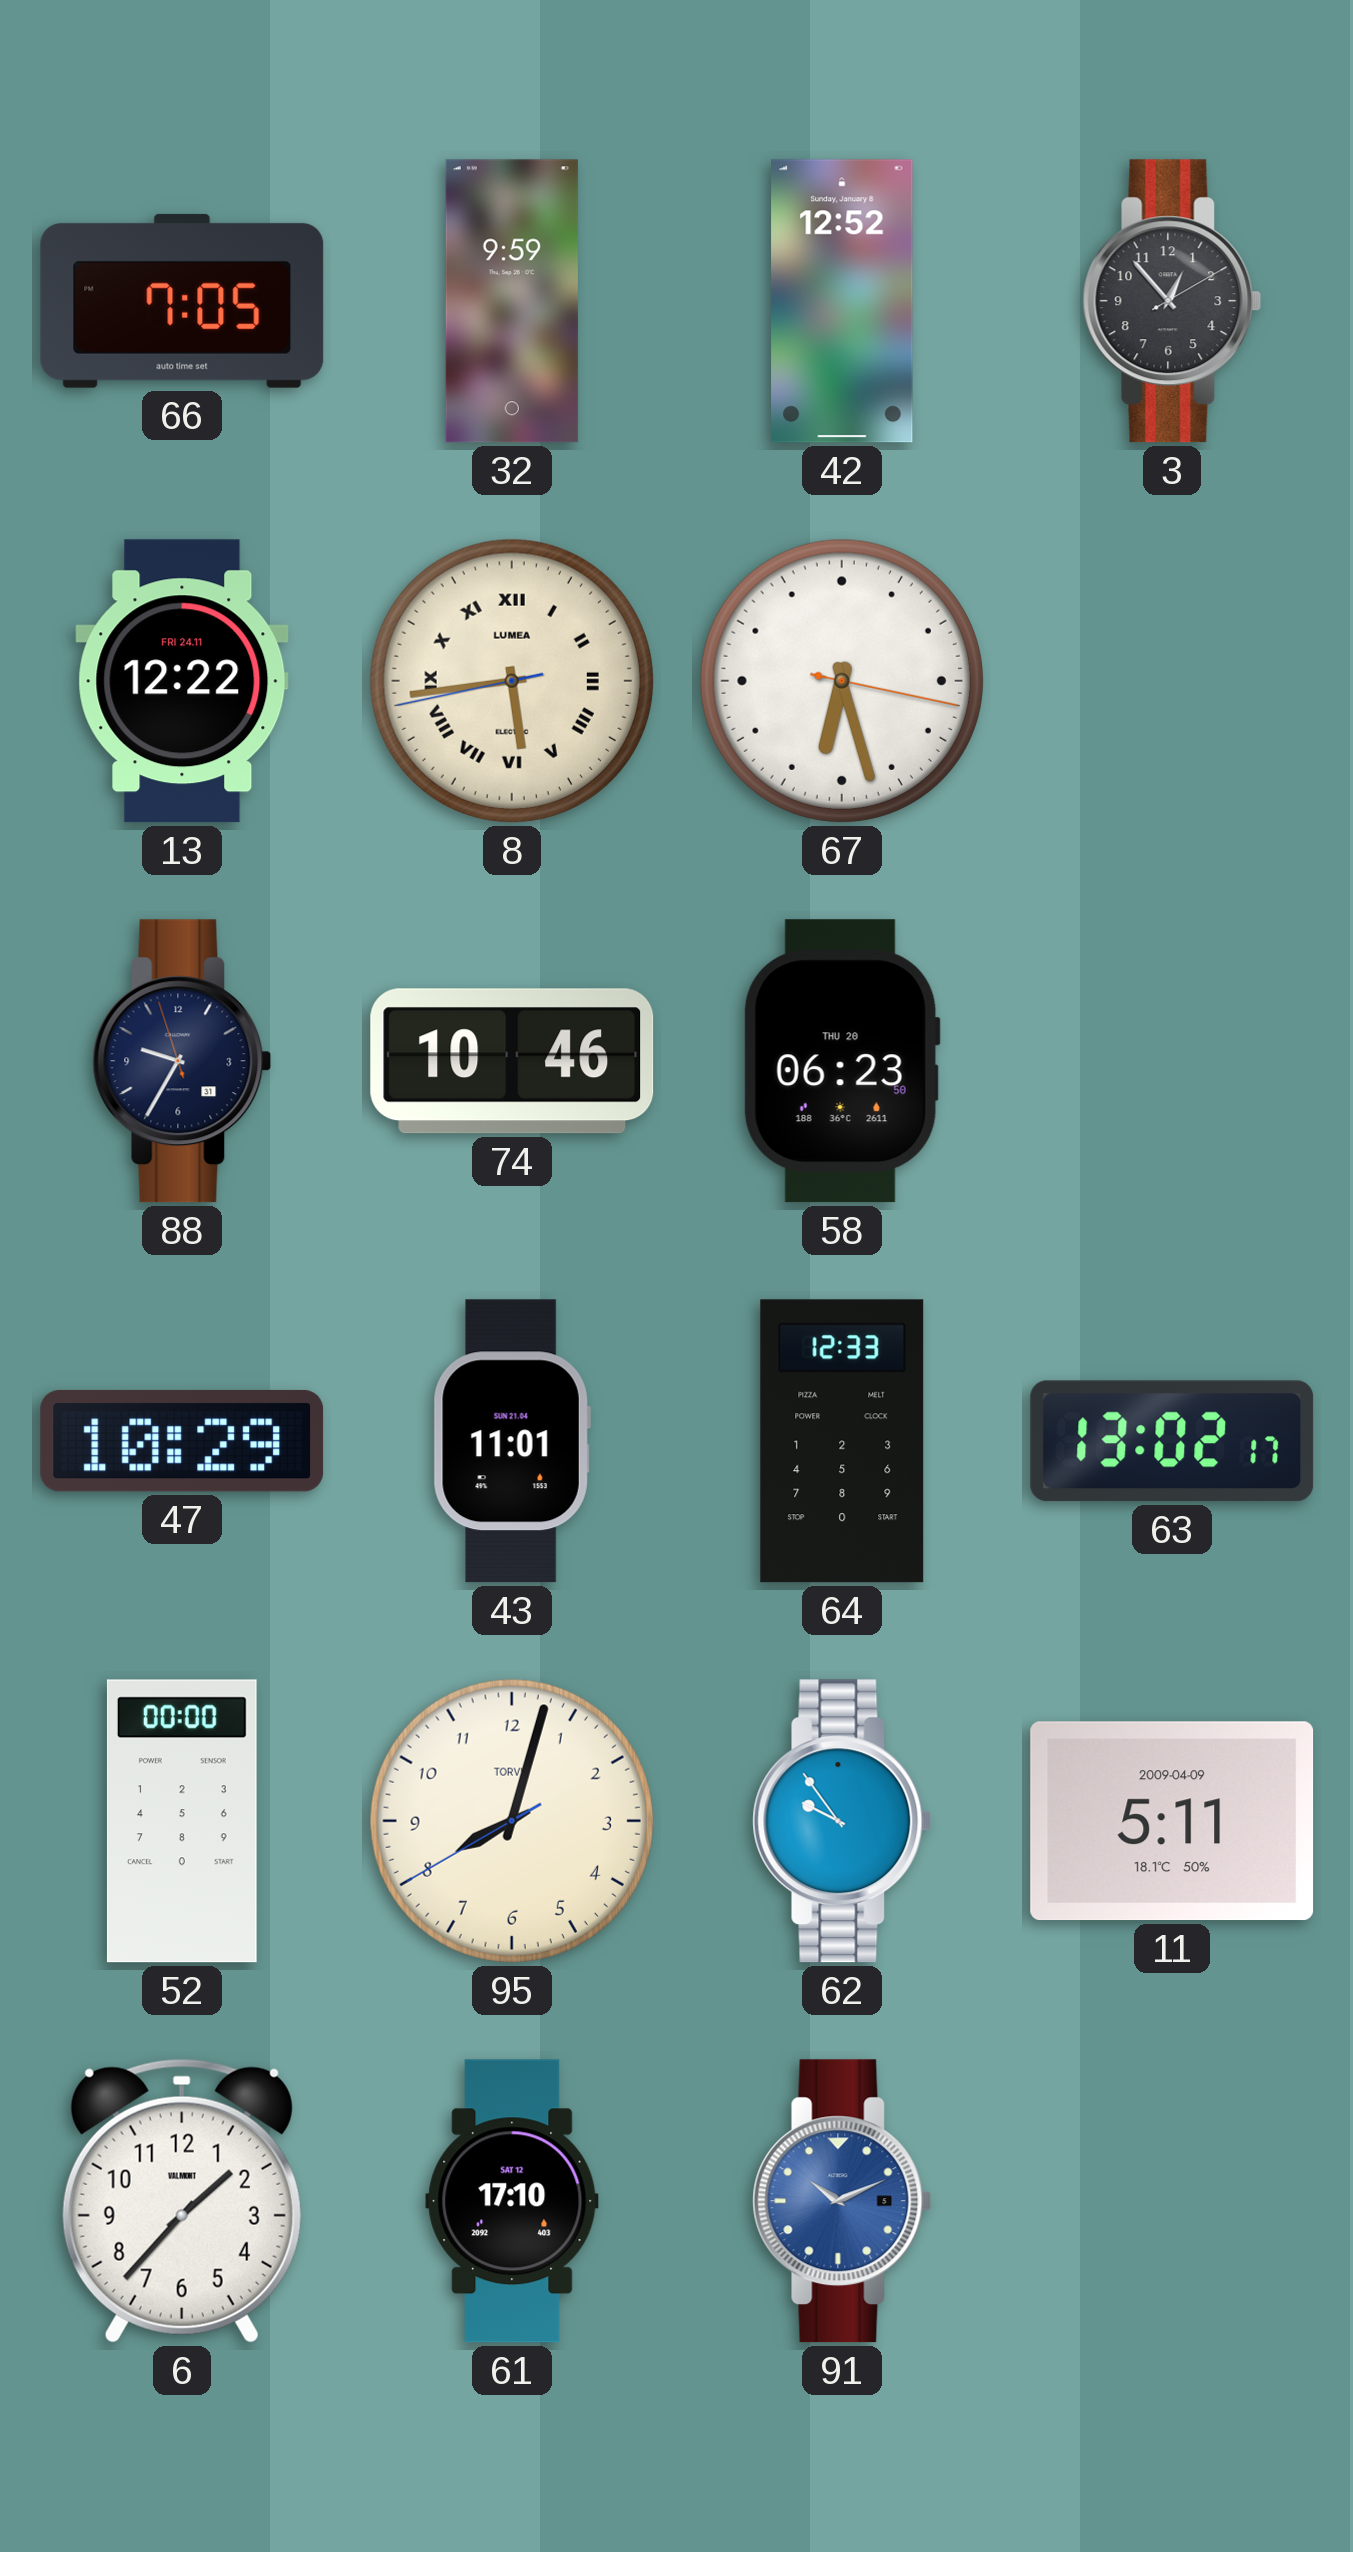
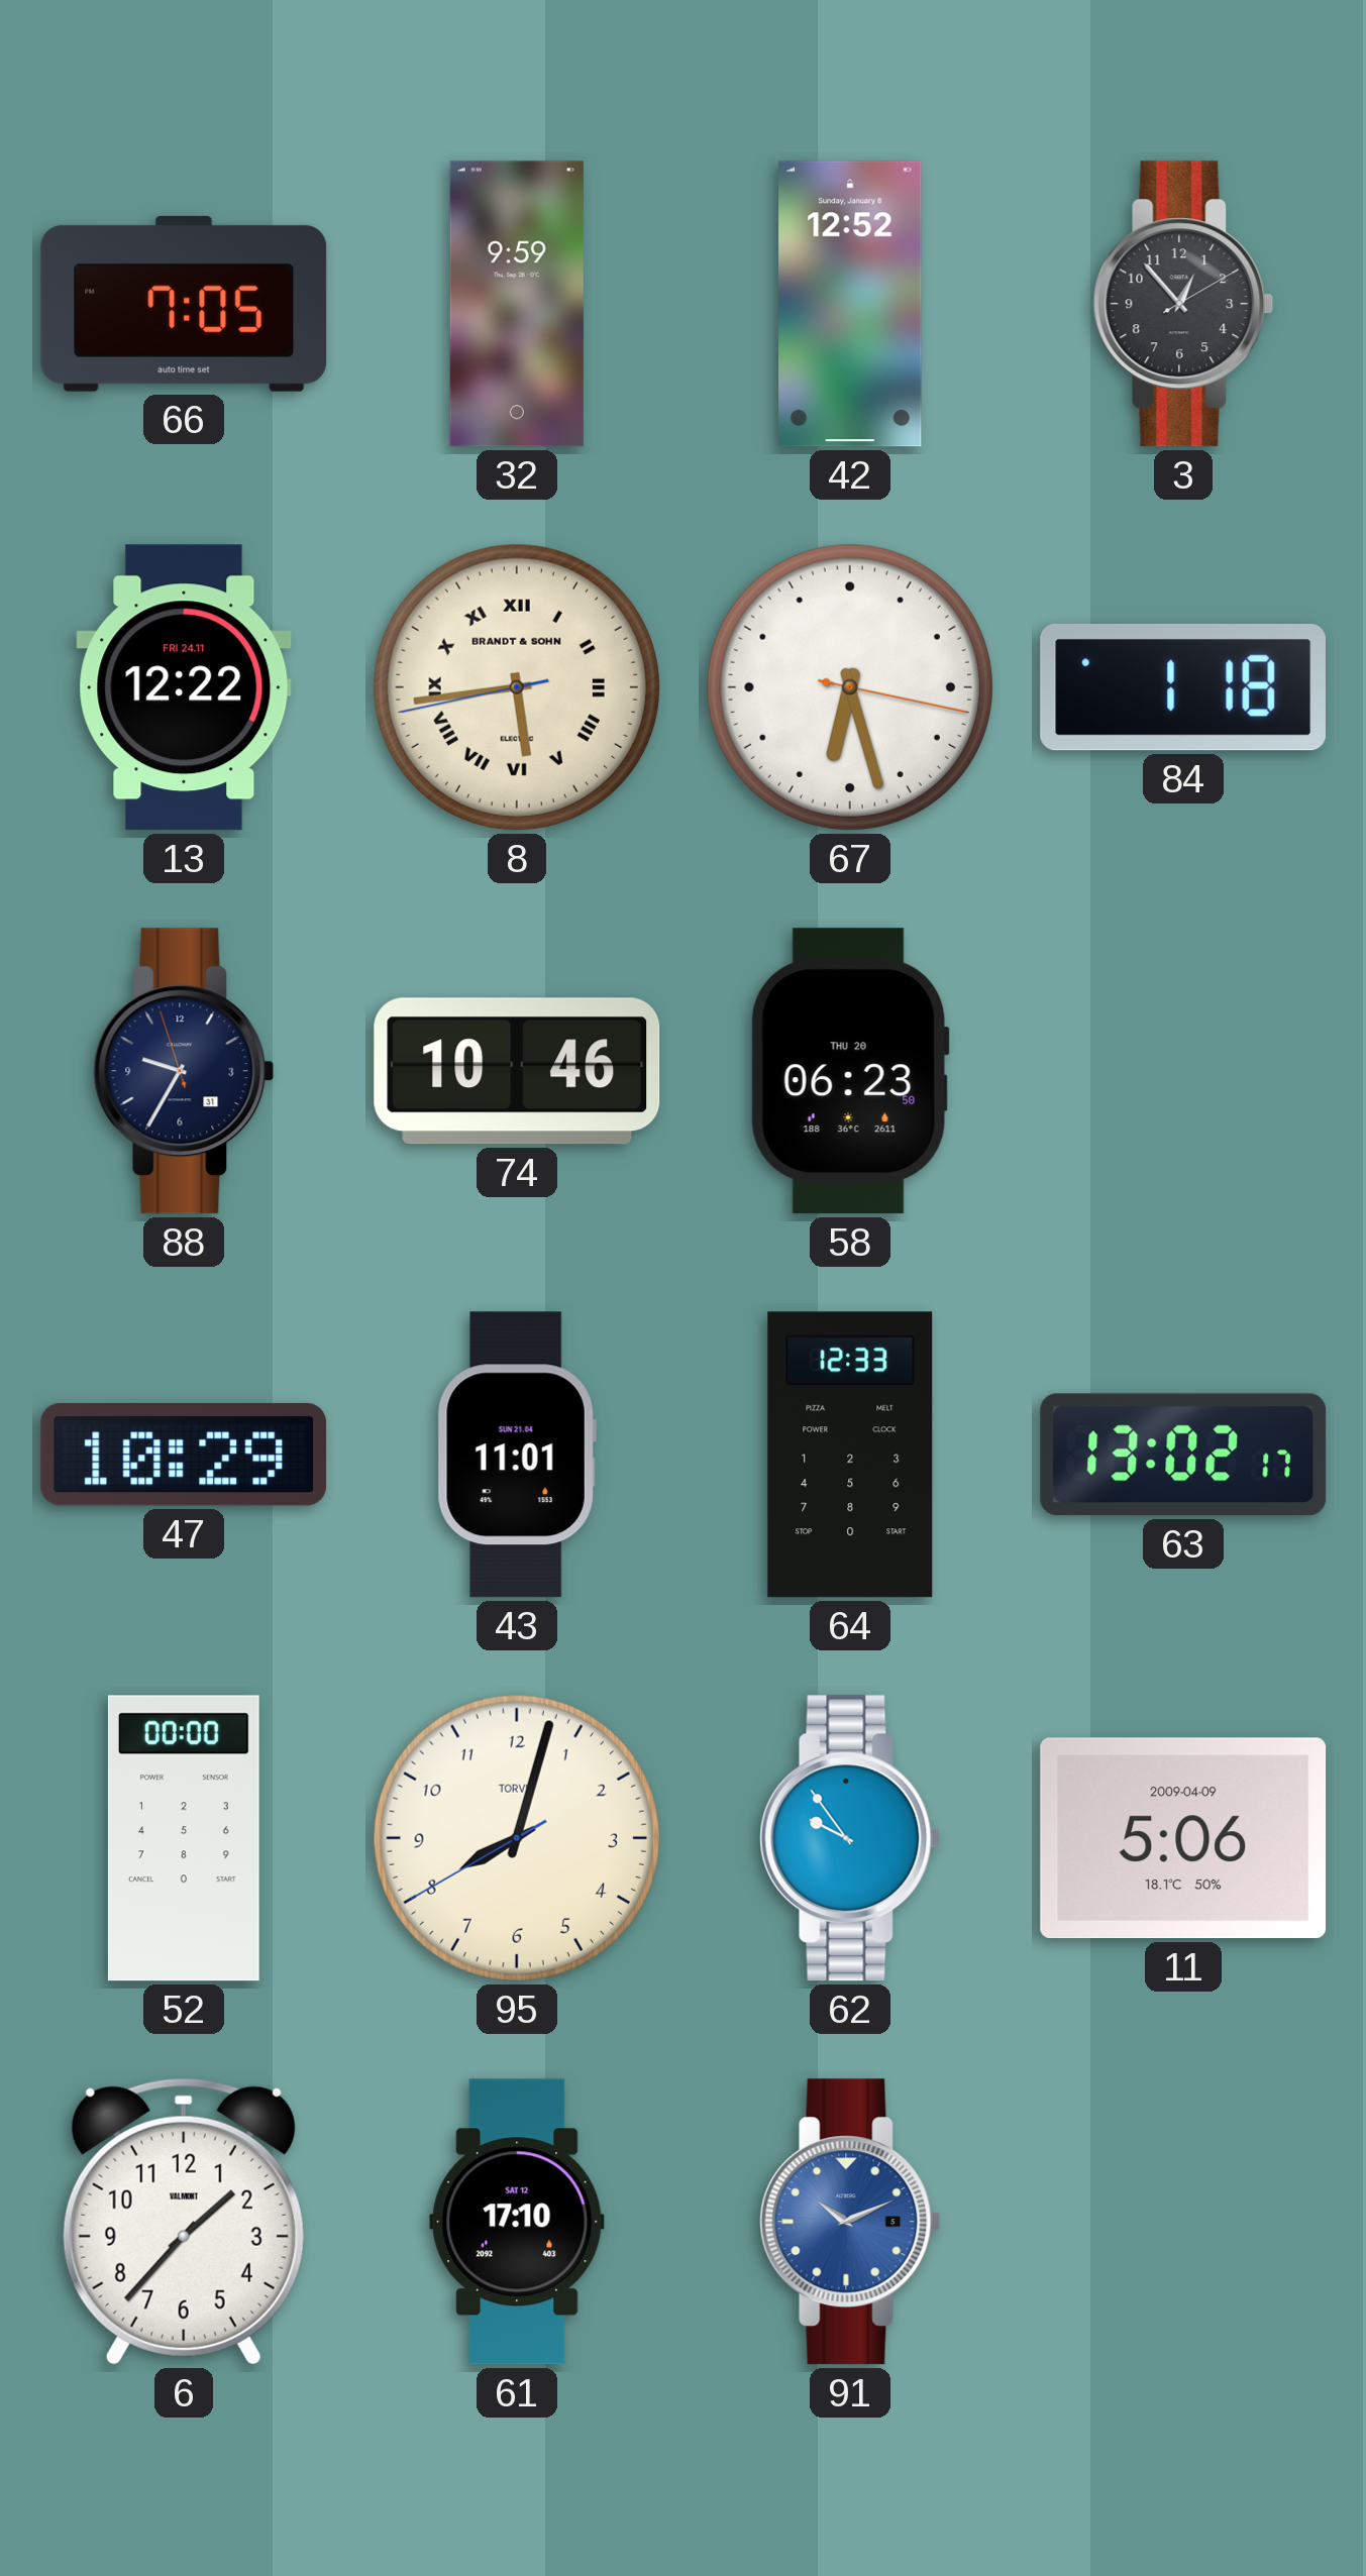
8 brand: LUMEA -> BRANDT & SOHN (517, 687)
84: none -> 1:18 (1182, 687)
11: 5:11 -> 5:06 (1183, 1838)
